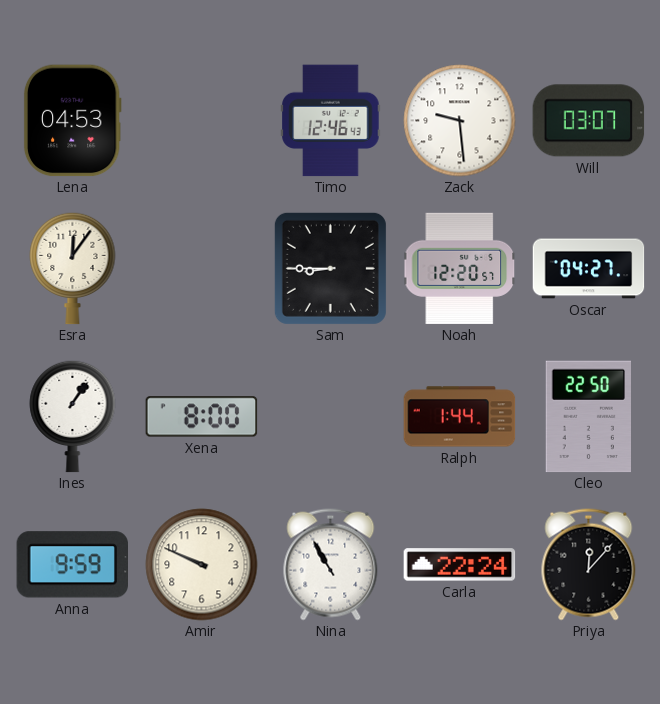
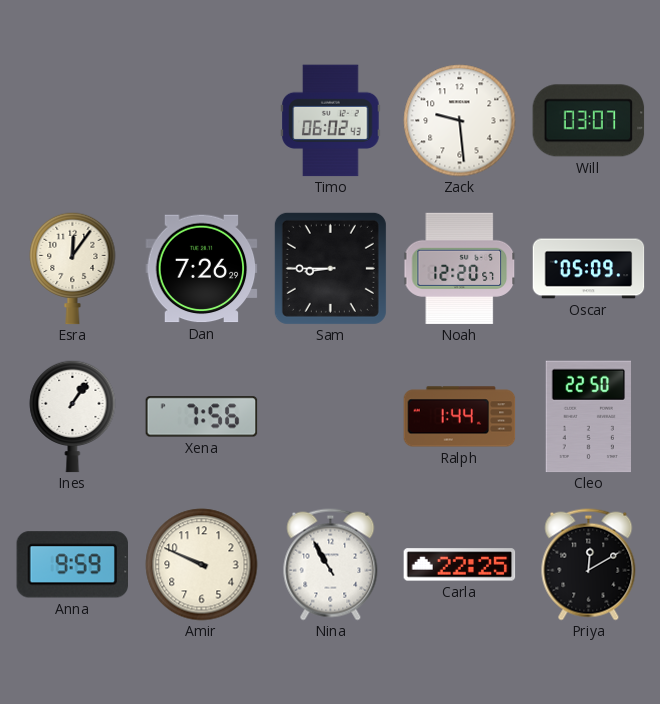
Lena: 04:53 -> none (72, 121)
Timo: 12:46 -> 06:02 (331, 121)
Dan: none -> 7:26 (202, 269)
Oscar: 04:27 -> 05:09 (589, 269)
Xena: 8:00 -> 7:56 (202, 417)
Carla: 22:24 -> 22:25 (460, 565)
Priya: 12:07 -> 12:10 (589, 565)
